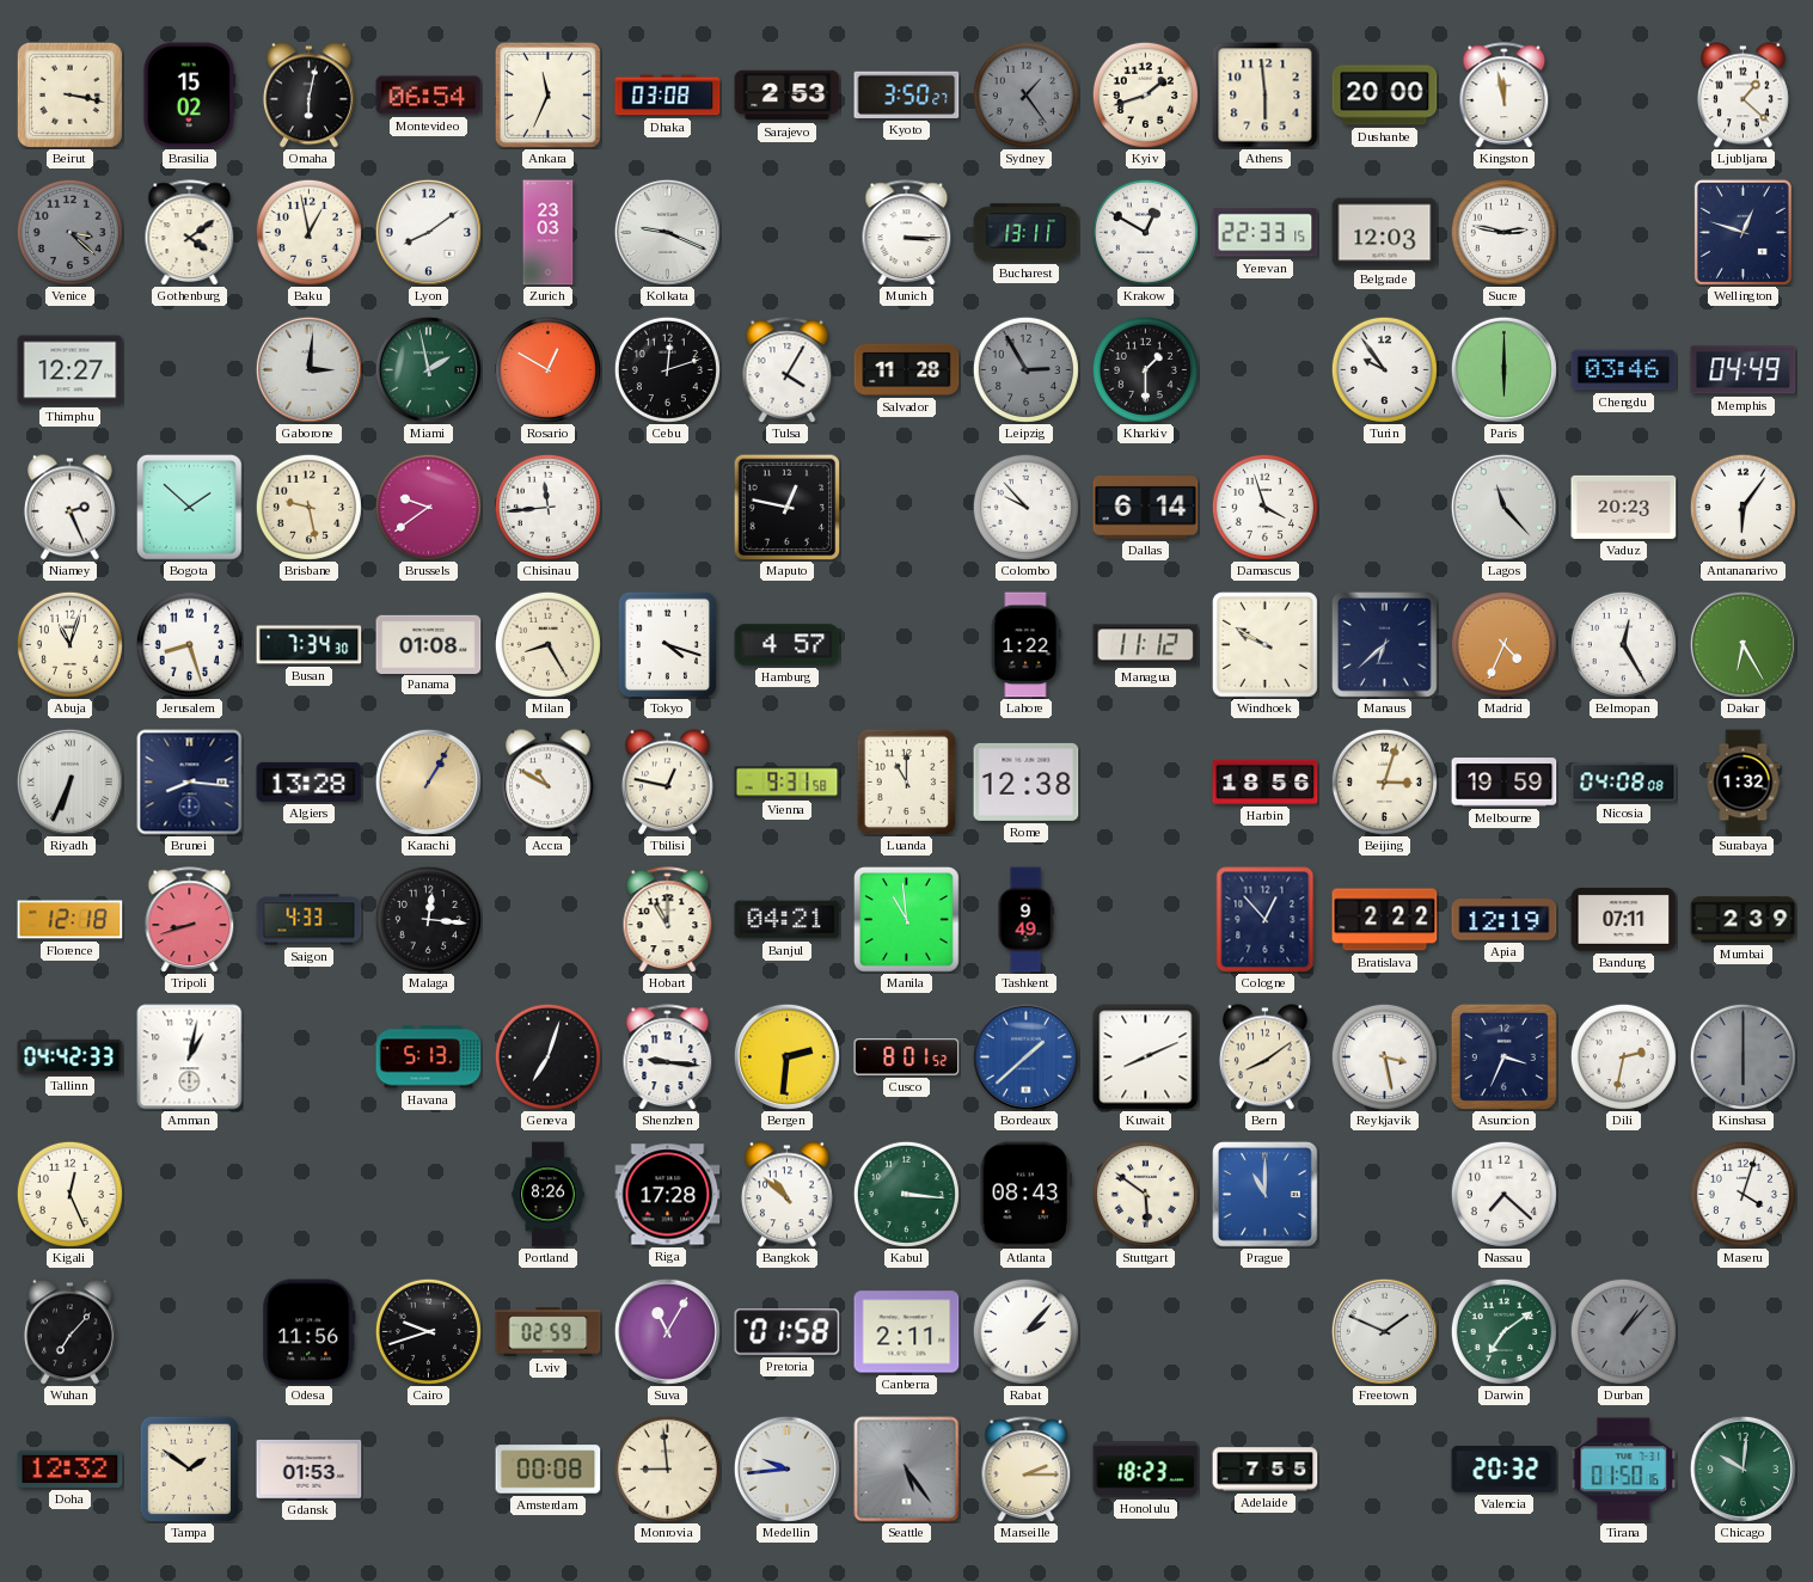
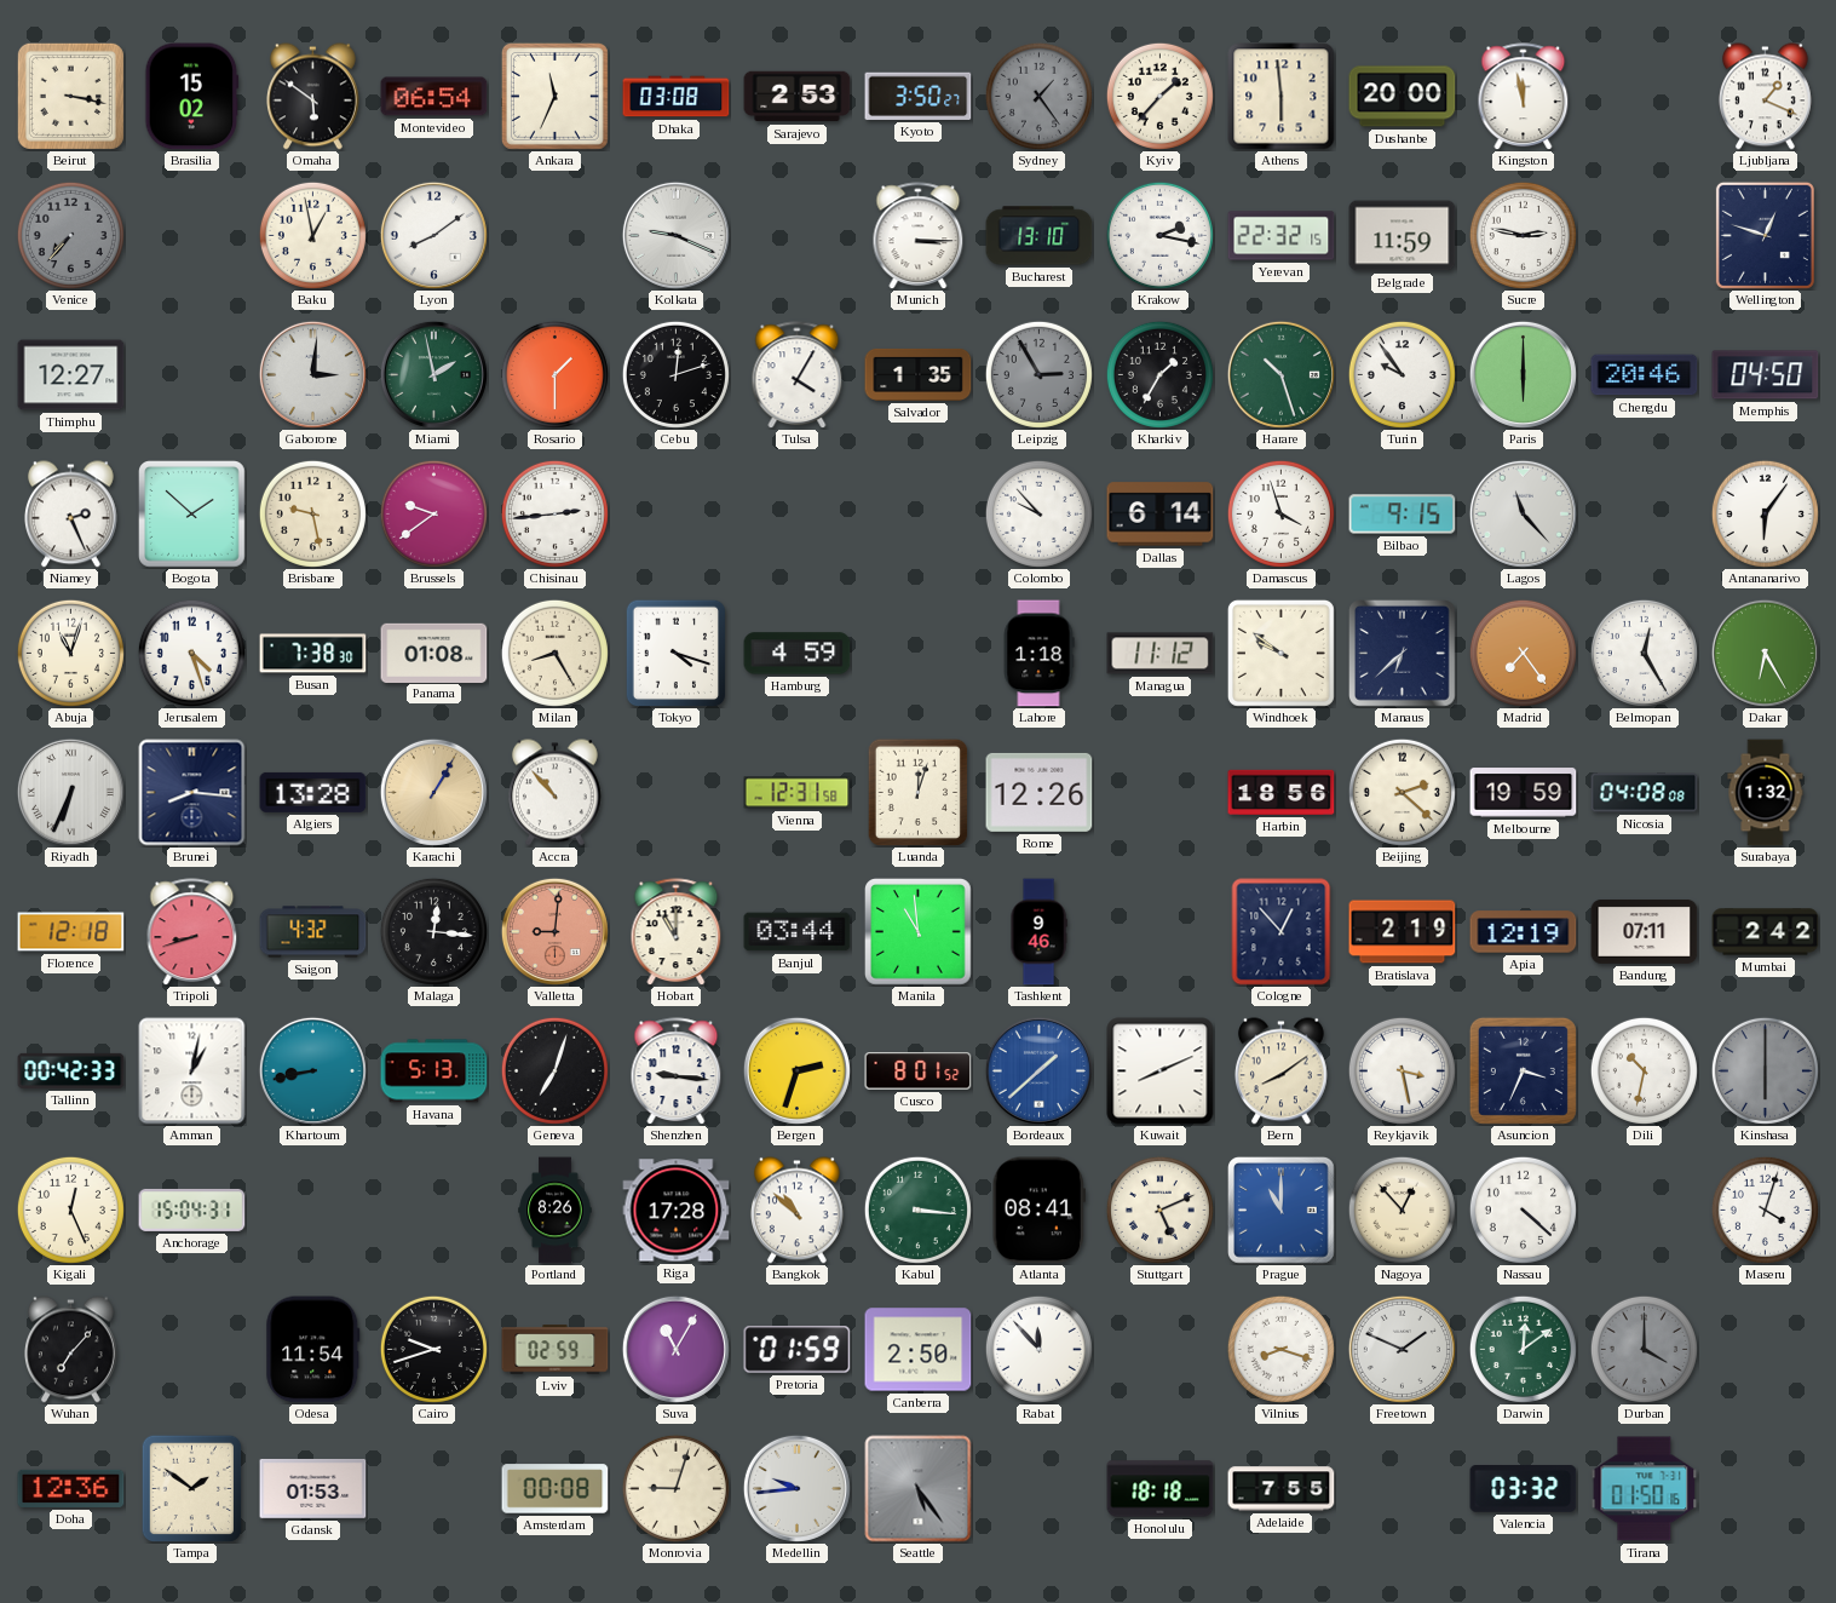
Omaha: 6:02 -> 5:51 (312, 97)
Kyiv: 1:42 -> 1:37 (1159, 96)
Ljubljana: 1:22 -> 1:19 (1765, 97)
Venice: 3:22 -> 7:37 (70, 235)
Gothenburg: 4:09 -> none (190, 233)
Zurich: 23:03 -> none (549, 233)
Bucharest: 13:11 -> 13:10 (1040, 236)
Krakow: 12:50 -> 2:17 (1159, 235)
Yerevan: 22:33 -> 22:32 (1282, 236)
Belgrade: 12:03 -> 11:59 (1403, 236)
Rosario: 12:50 -> 1:30 (554, 374)
Salvador: 11:28 -> 1:35 (919, 374)
Kharkiv: 1:30 -> 1:35 (1159, 374)
Harare: none -> 10:27 (1280, 374)
Chengdu: 03:46 -> 20:46 (1645, 375)
Memphis: 04:49 -> 04:50 (1766, 375)
Chisinau: 11:44 -> 2:44 (554, 513)
Maputo: 12:47 -> none (786, 507)
Bilbao: none -> 9:15 (1403, 515)
Vaduz: 20:23 -> none (1624, 507)
Jerusalem: 8:27 -> 4:27 (191, 653)
Busan: 7:34 -> 7:38 (313, 654)
Hamburg: 4:57 -> 4:59 (798, 654)
Lahore: 1:22 -> 1:18 (1038, 654)
Windhoek: 9:50 -> 9:51 (1280, 653)
Madrid: 4:34 -> 7:24 (1523, 653)
Accra: 10:50 -> 10:53 (554, 793)
Tbilisi: 12:47 -> none (667, 783)
Vienna: 9:31 -> 12:31 (798, 793)
Luanda: 11:00 -> 12:03 (919, 792)
Rome: 12:38 -> 12:26 (1040, 792)
Beijing: 3:03 -> 2:22 (1402, 792)
Saigon: 4:33 -> 4:32 (313, 932)
Valletta: none -> 9:01 (554, 931)
Banjul: 04:21 -> 03:44 (798, 932)
Tashkent: 9:49 -> 9:46 (1038, 932)
Bratislava: 2:22 -> 2:19 (1403, 932)
Mumbai: 2:39 -> 2:42 (1766, 932)
Tallinn: 04:42 -> 00:42 (71, 1070)
Khartoum: none -> 8:43 (312, 1070)
Bergen: 2:31 -> 2:33 (796, 1070)
Dili: 2:32 -> 10:32 (1644, 1070)
Anchorage: none -> 15:04 (192, 1210)
Atlanta: 08:43 -> 08:41 (1038, 1211)
Stuttgart: 5:51 -> 5:11 (1159, 1210)
Nagoya: none -> 12:53 (1402, 1210)
Nassau: 7:22 -> 4:22 (1523, 1210)
Odesa: 11:56 -> 11:54 (313, 1350)
Pretoria: 01:58 -> 01:59 (798, 1350)
Canberra: 2:11 -> 2:50 (919, 1350)
Rabat: 2:07 -> 11:53 (1038, 1349)
Vilnius: none -> 8:18 (1280, 1349)
Darwin: 7:09 -> 12:09 (1523, 1349)
Durban: 1:07 -> 4:00 (1644, 1349)
Doha: 12:32 -> 12:36 (71, 1488)
Monrovia: 8:59 -> 9:03 (675, 1488)
Marseille: 2:15 -> none (1027, 1470)
Honolulu: 18:23 -> 18:18 (1161, 1489)
Valencia: 20:32 -> 03:32 (1524, 1489)
Chicago: 10:01 -> none (1742, 1468)
